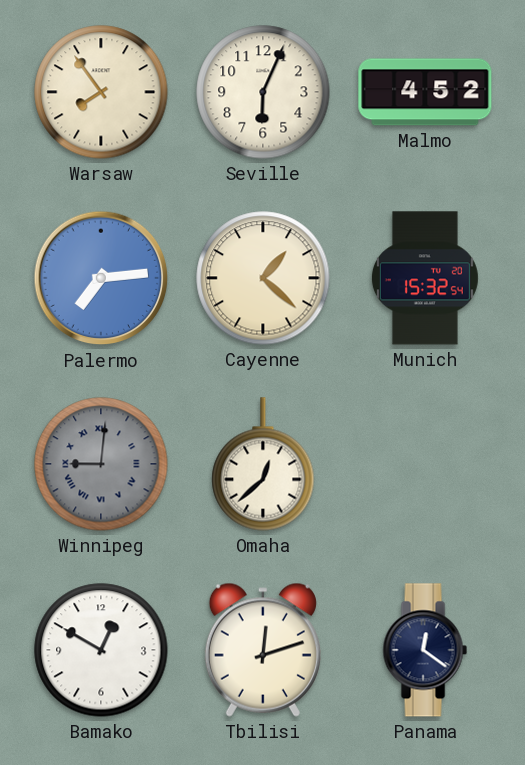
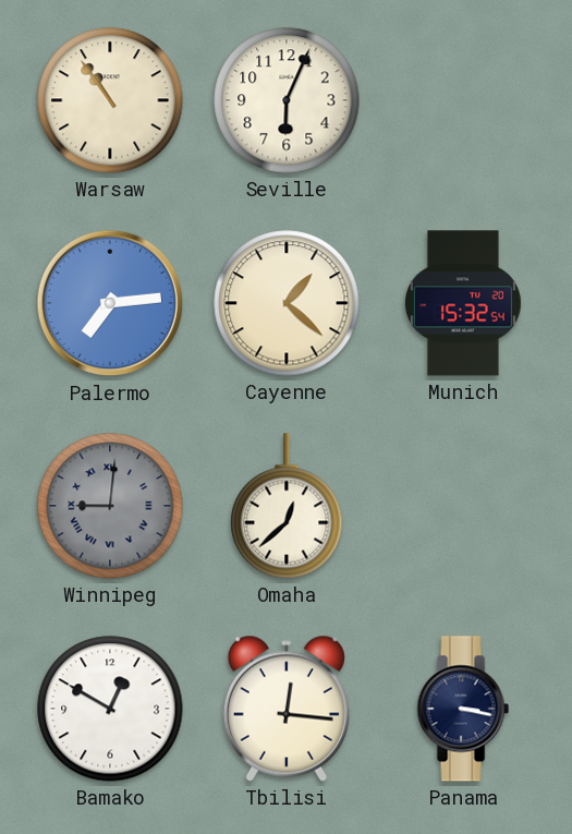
Warsaw: 7:54 -> 10:54 (110, 100)
Malmo: 4:52 -> none (425, 92)
Tbilisi: 12:12 -> 12:16 (287, 709)
Panama: 12:21 -> 3:17 (463, 709)
